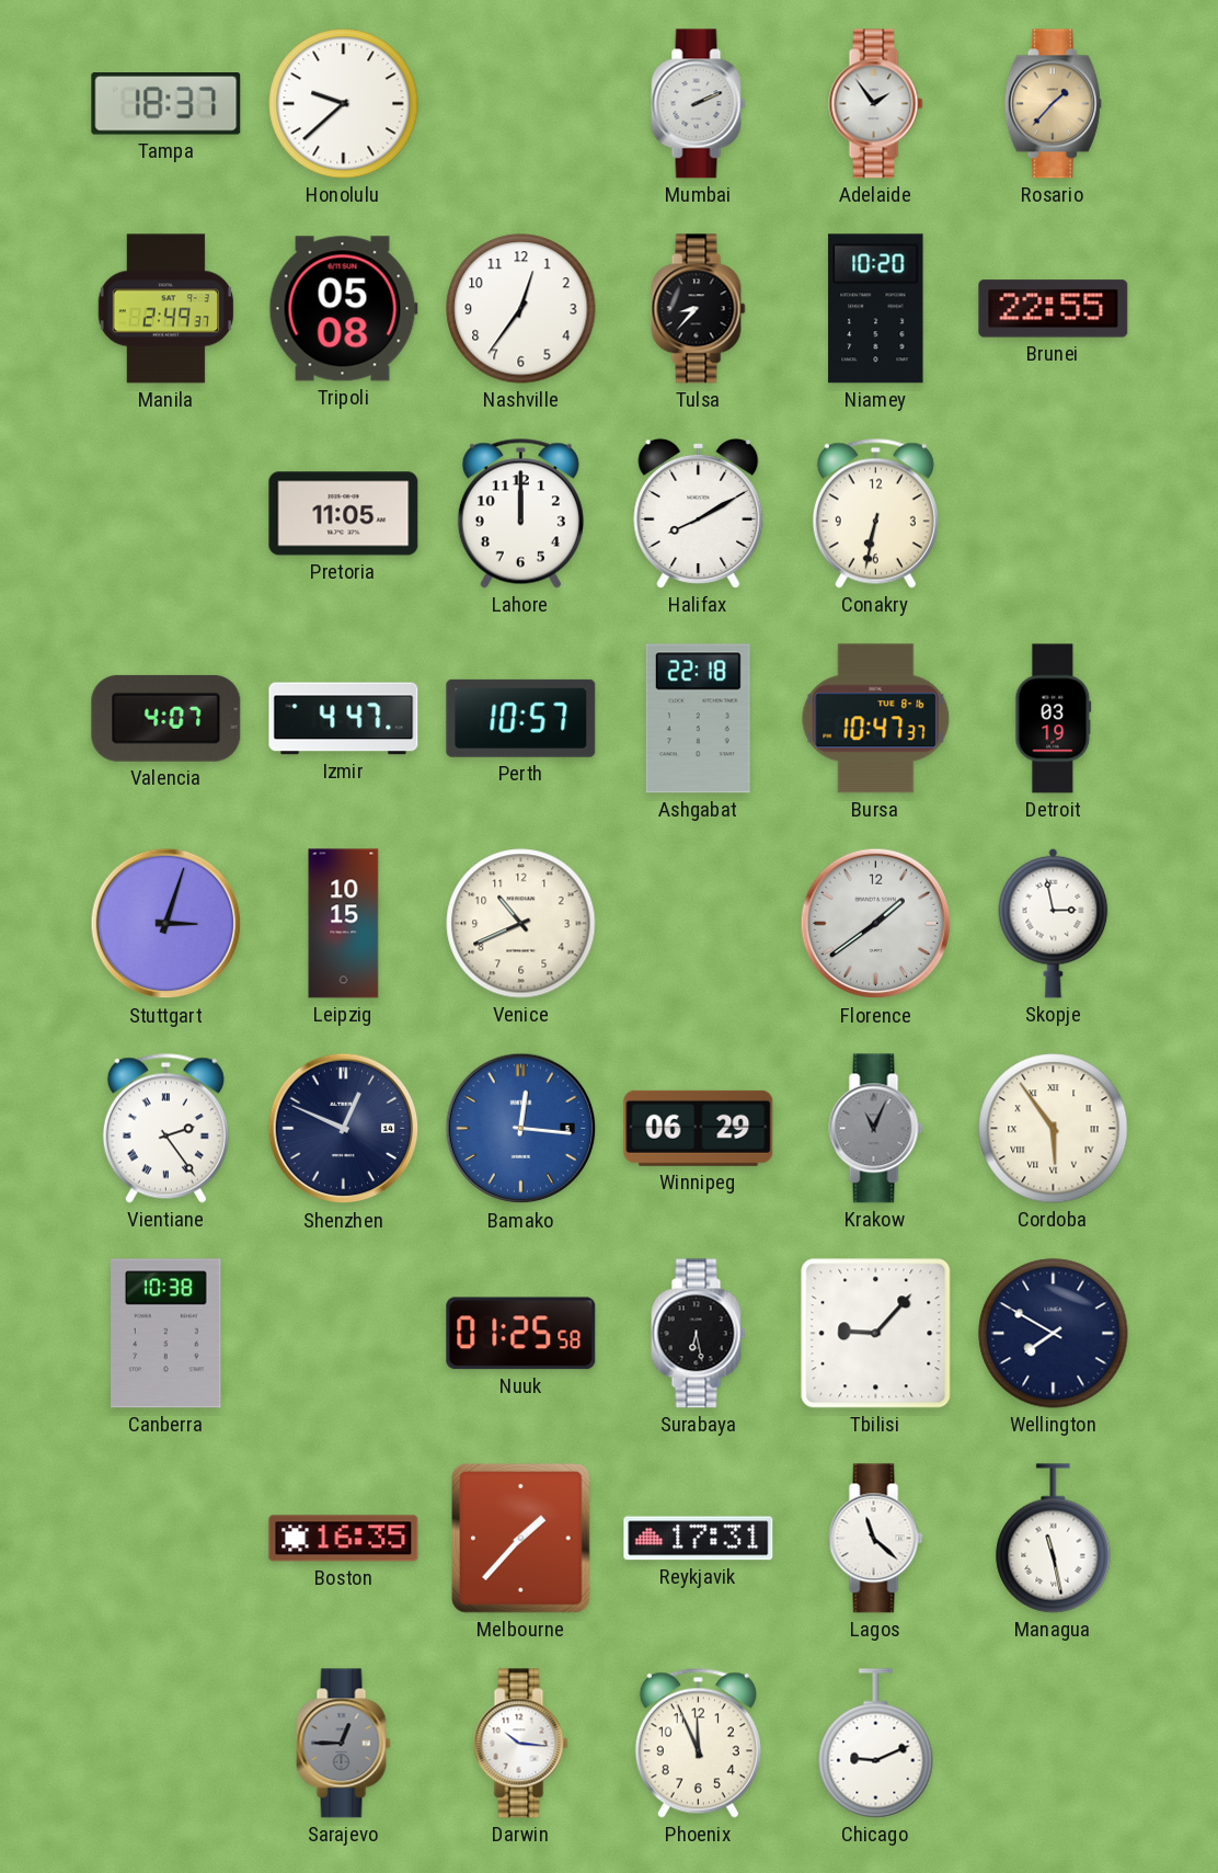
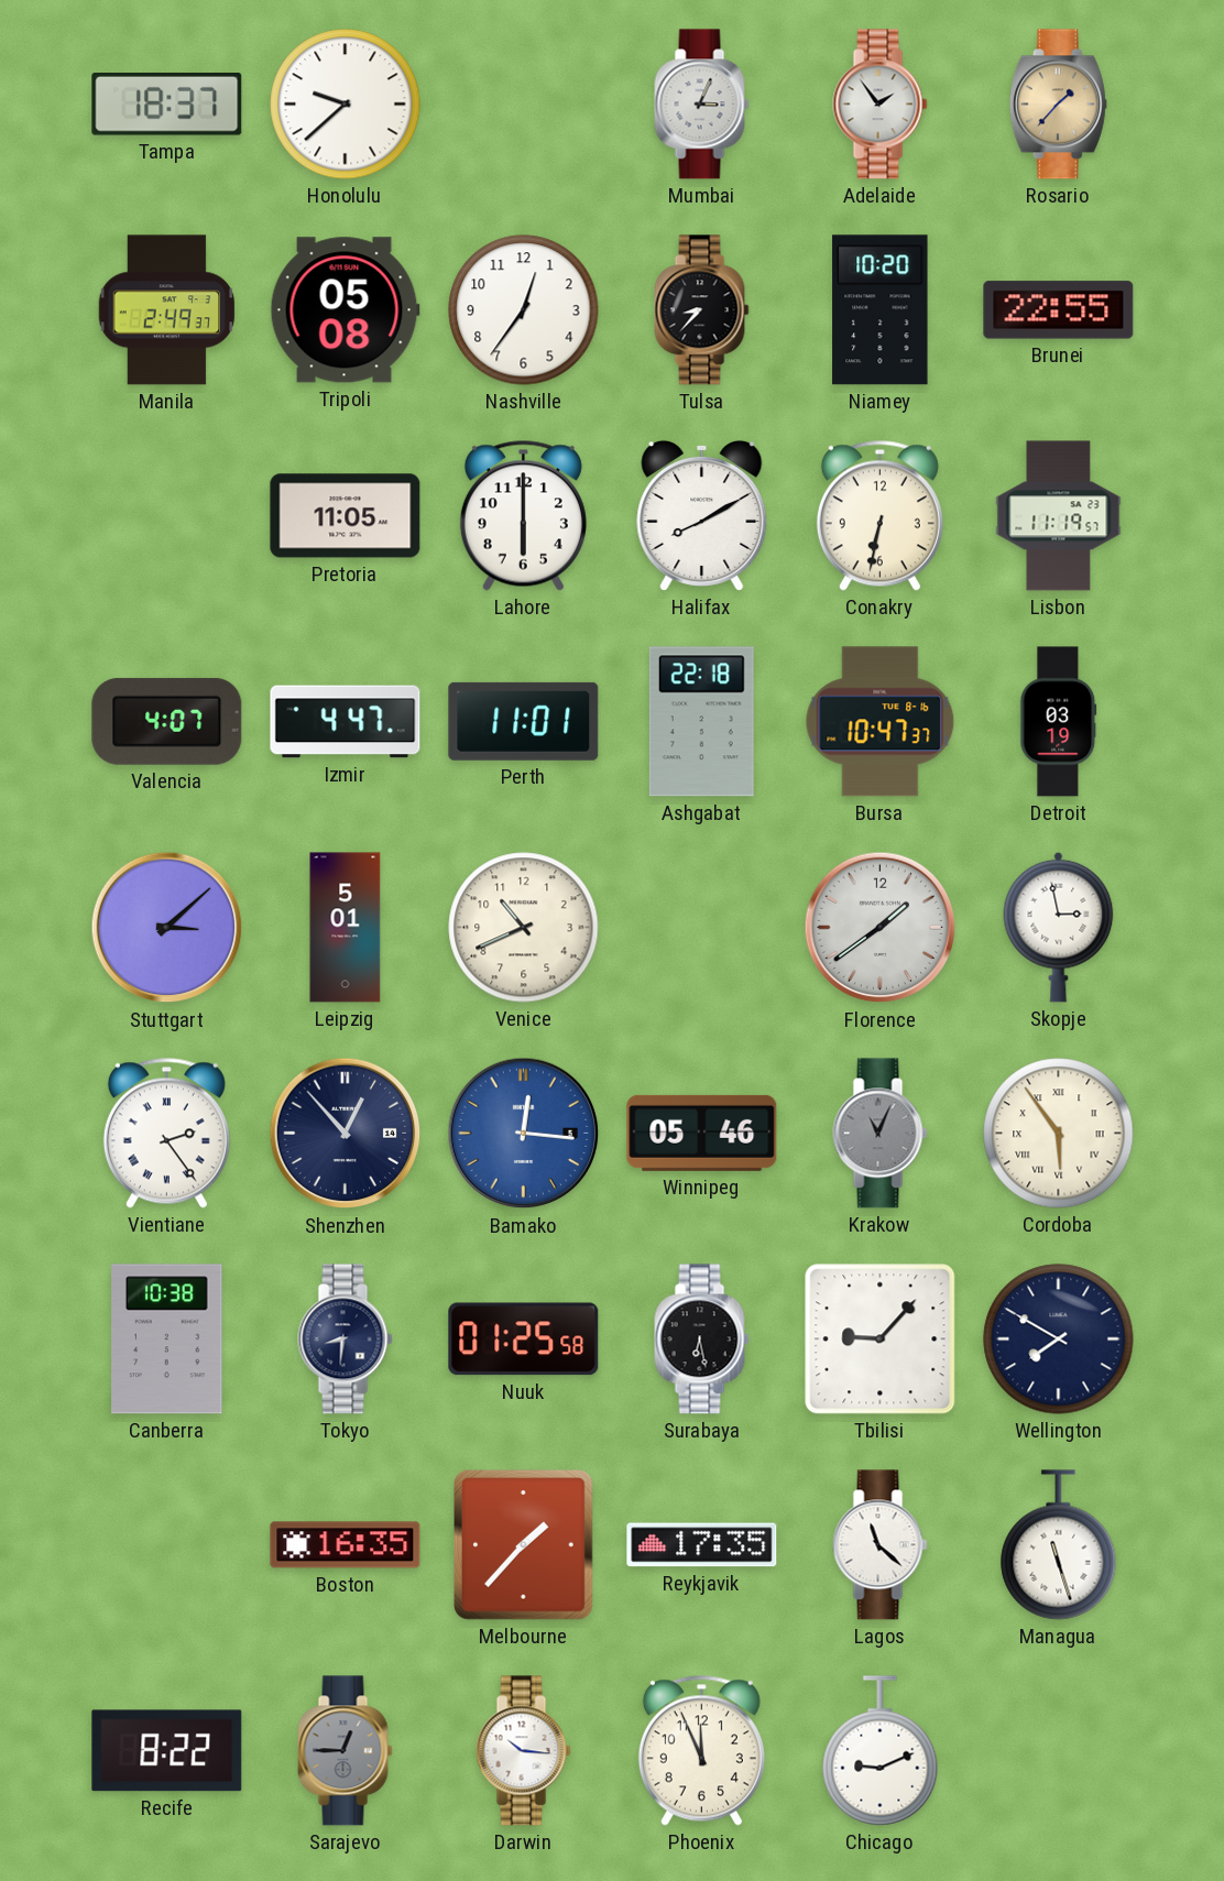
Mumbai: 2:11 -> 3:04 (702, 105)
Lahore: 12:00 -> 6:00 (523, 515)
Lisbon: none -> 11:19 (1059, 516)
Perth: 10:57 -> 11:01 (524, 721)
Stuttgart: 3:03 -> 3:08 (167, 928)
Leipzig: 10:15 -> 5:01 (346, 928)
Shenzhen: 12:49 -> 12:53 (346, 1134)
Winnipeg: 06:29 -> 05:46 (702, 1133)
Tokyo: none -> 8:31 (346, 1339)
Reykjavik: 17:31 -> 17:35 (702, 1545)
Managua: 11:28 -> 11:27 (1059, 1545)
Recife: none -> 8:22 (167, 1751)
